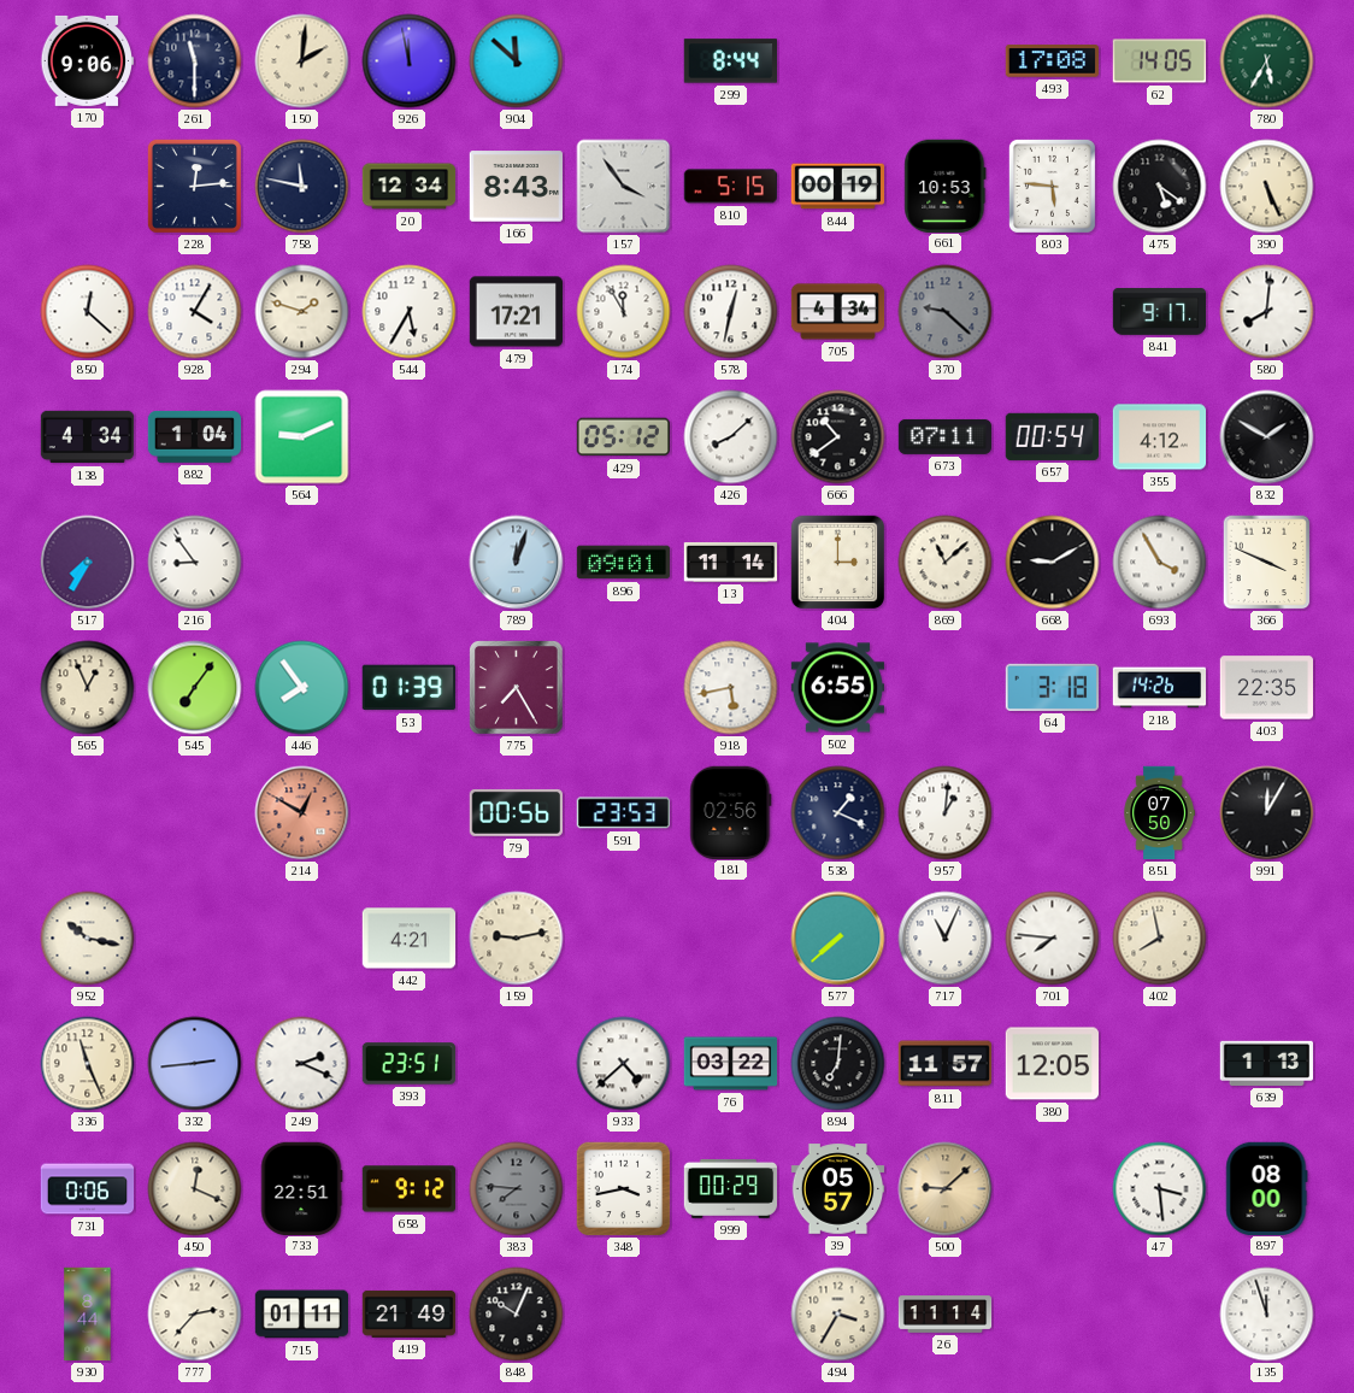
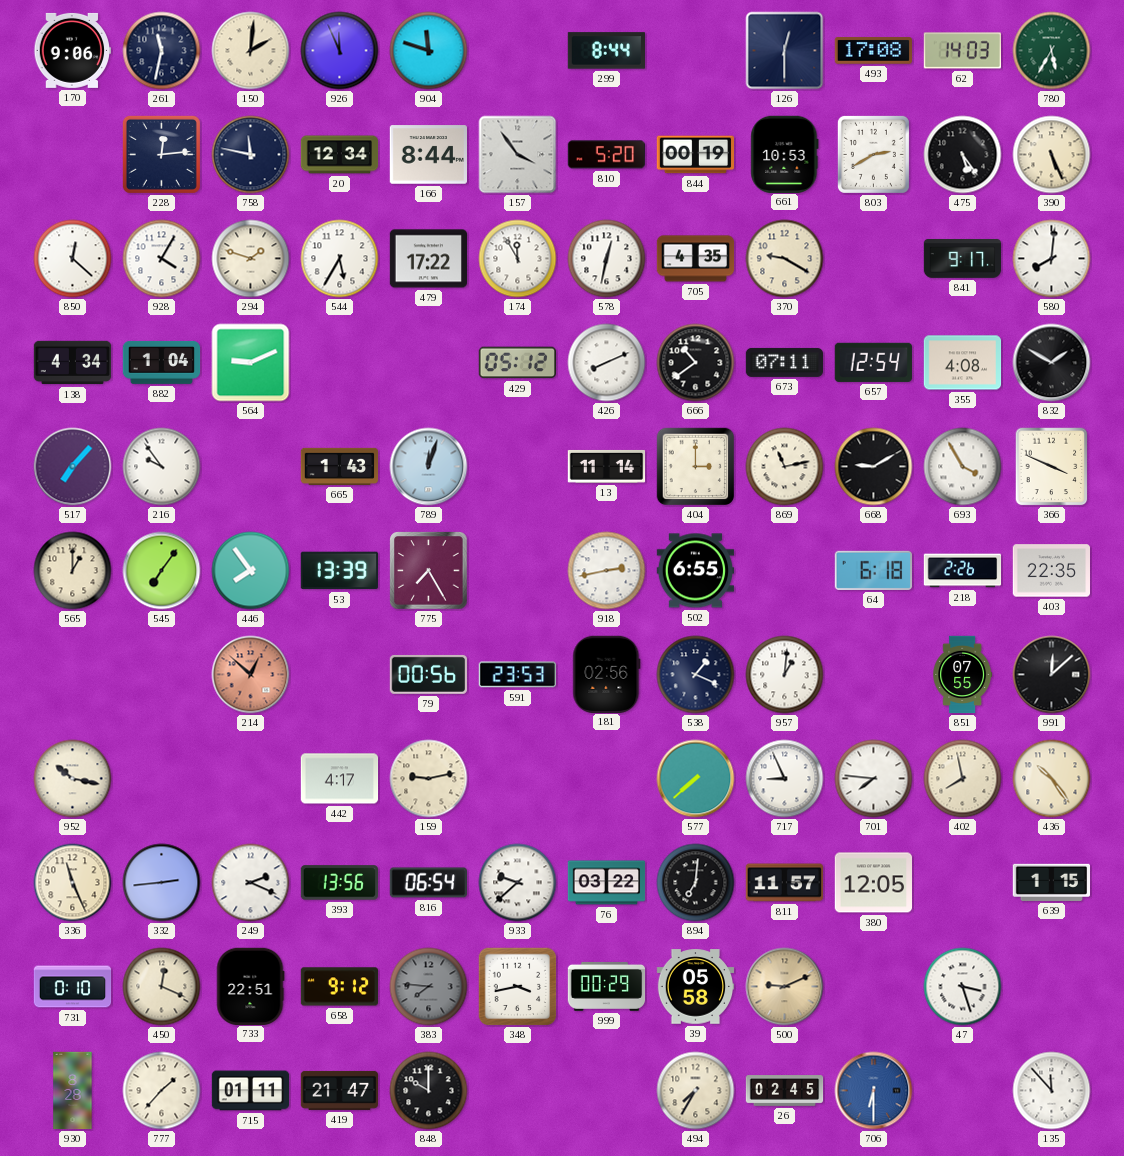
261: 11:30 -> 11:32 (162, 51)
926: 11:58 -> 11:56 (340, 51)
904: 11:52 -> 11:48 (429, 51)
126: none -> 12:30 (785, 51)
62: 14:05 -> 14:03 (962, 51)
166: 8:43 -> 8:44 (428, 155)
810: 5:15 -> 5:20 (606, 155)
803: 5:46 -> 2:40 (873, 154)
475: 5:21 -> 5:24 (963, 155)
479: 17:21 -> 17:22 (429, 259)
705: 4:34 -> 4:35 (696, 259)
370: 9:22 -> 9:20 (785, 259)
370 dial: grey -> cream (785, 259)
426: 8:08 -> 8:11 (607, 363)
657: 00:54 -> 12:54 (873, 362)
355: 4:12 -> 4:08 (963, 363)
517: 7:35 -> 7:07 (73, 467)
216: 8:54 -> 9:54 (162, 467)
665: none -> 1:43 (340, 466)
896: 09:01 -> none (624, 563)
869: 11:08 -> 11:13 (785, 467)
565: 12:56 -> 1:00 (73, 571)
53: 01:39 -> 13:39 (339, 571)
918: 5:43 -> 2:43 (607, 571)
64: 3:18 -> 6:18 (873, 570)
218: 14:26 -> 2:26 (963, 571)
214: 12:50 -> 12:52 (251, 675)
851: 07:50 -> 07:55 (962, 675)
991: 12:05 -> 12:08 (1052, 675)
442: 4:21 -> 4:17 (340, 779)
717: 11:04 -> 8:56 (785, 779)
436: none -> 10:24 (1052, 779)
393: 23:51 -> 13:56 (340, 883)
816: none -> 06:54 (428, 883)
933: 4:38 -> 9:38 (518, 883)
639: 1:13 -> 1:15 (1052, 882)
731: 0:06 -> 0:10 (73, 987)
39: 05:57 -> 05:58 (696, 987)
500: 9:08 -> 9:11 (785, 987)
47: 3:29 -> 3:27 (963, 987)
897: 08:00 -> none (1267, 1188)
930: 8:44 -> 8:28 (73, 1091)
777: 2:37 -> 1:37 (162, 1091)
419: 21:49 -> 21:47 (340, 1090)
848: 10:04 -> 10:00 (429, 1091)
494: 3:35 -> 7:35 (696, 1091)
26: 11:14 -> 02:45 (785, 1091)
706: none -> 6:30 (874, 1091)
135: 11:57 -> 11:53 (1052, 1091)
